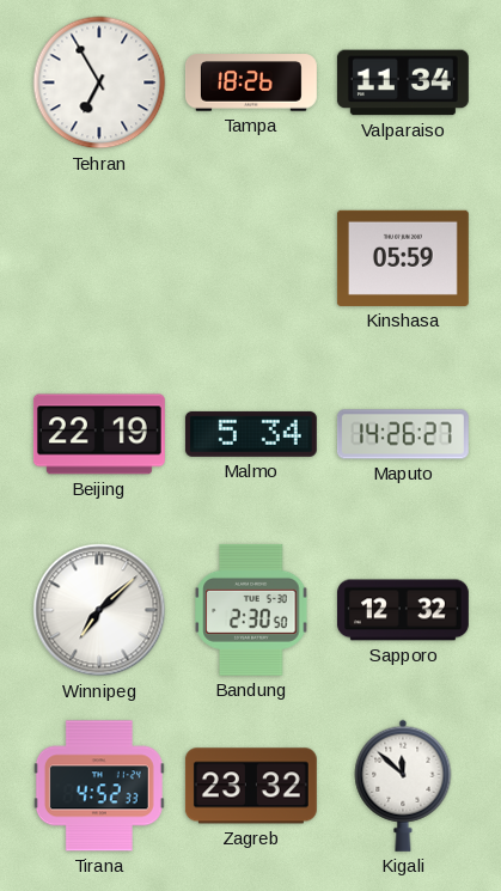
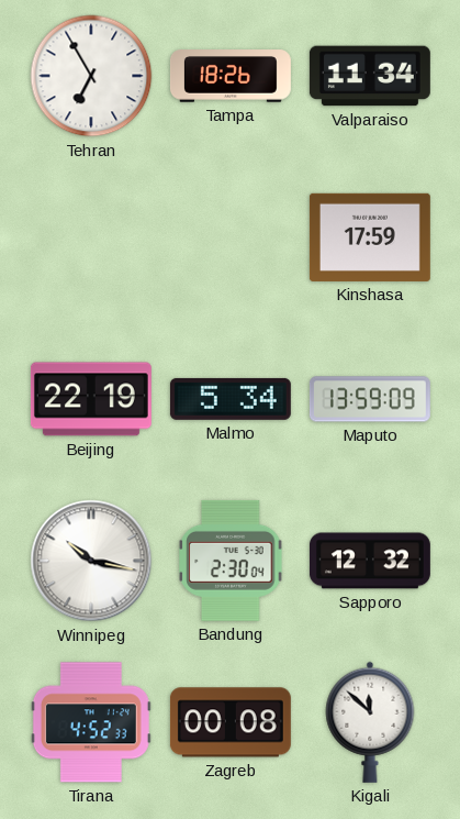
Kinshasa: 05:59 -> 17:59 (370, 237)
Maputo: 14:26 -> 13:59 (370, 399)
Winnipeg: 7:08 -> 10:17 (91, 561)
Bandung: 2:30:50 -> 2:30:04 (231, 561)
Zagreb: 23:32 -> 00:08 (231, 722)
